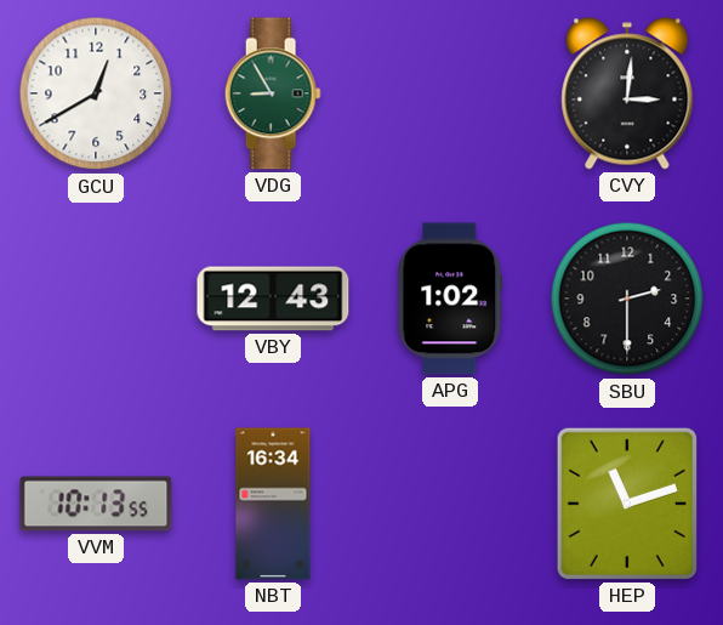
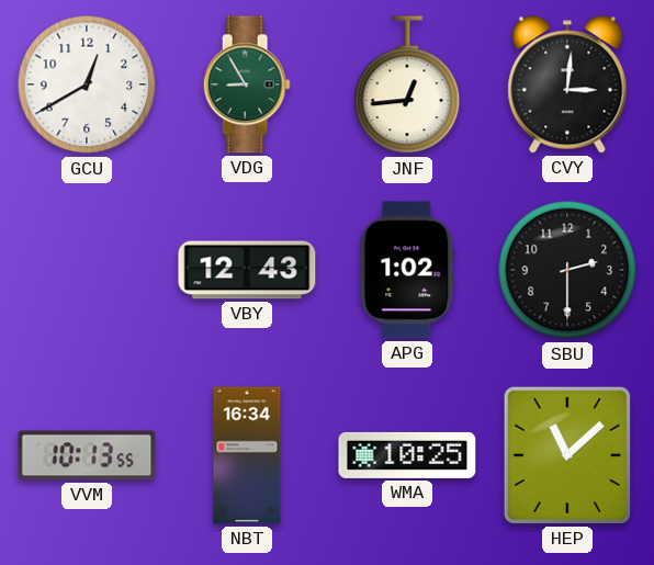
JNF: none -> 12:44 (407, 86)
WMA: none -> 10:25 (407, 455)
HEP: 11:12 -> 11:08 (567, 455)
